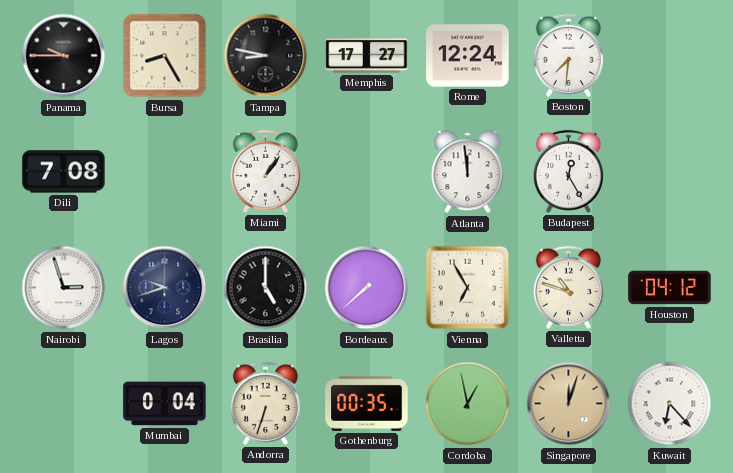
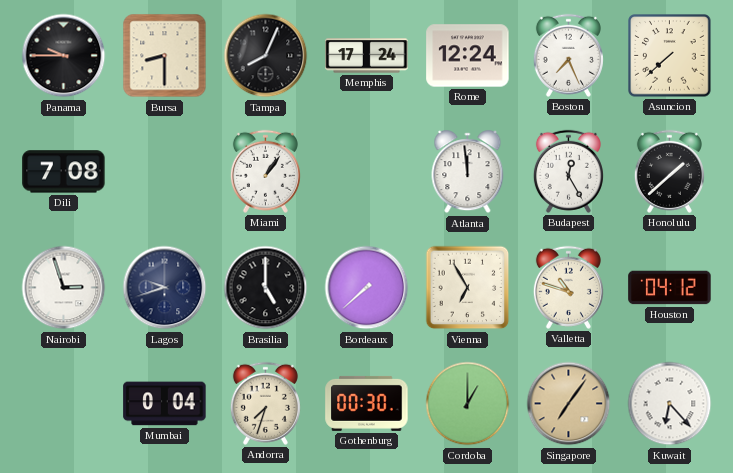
Bursa: 8:25 -> 8:30 (165, 56)
Tampa: 8:47 -> 8:04 (266, 56)
Memphis: 17:27 -> 17:24 (367, 56)
Boston: 7:31 -> 7:26 (568, 55)
Asuncion: none -> 7:38 (670, 56)
Honolulu: none -> 1:38 (669, 171)
Andorra: 6:33 -> 7:33 (265, 403)
Gothenburg: 00:35 -> 00:30 (367, 403)
Cordoba: 12:58 -> 1:00 (468, 404)
Singapore: 12:03 -> 7:06 (569, 404)
